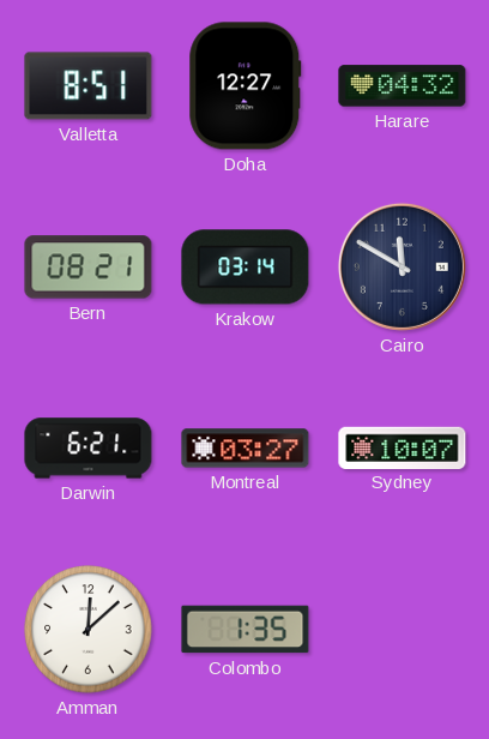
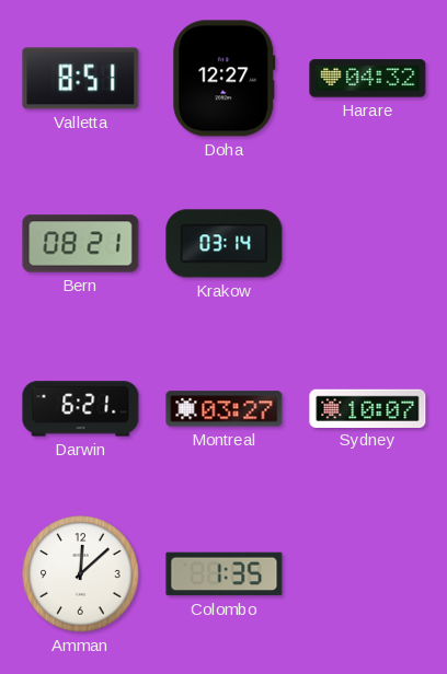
Cairo: 11:50 -> none (402, 266)
